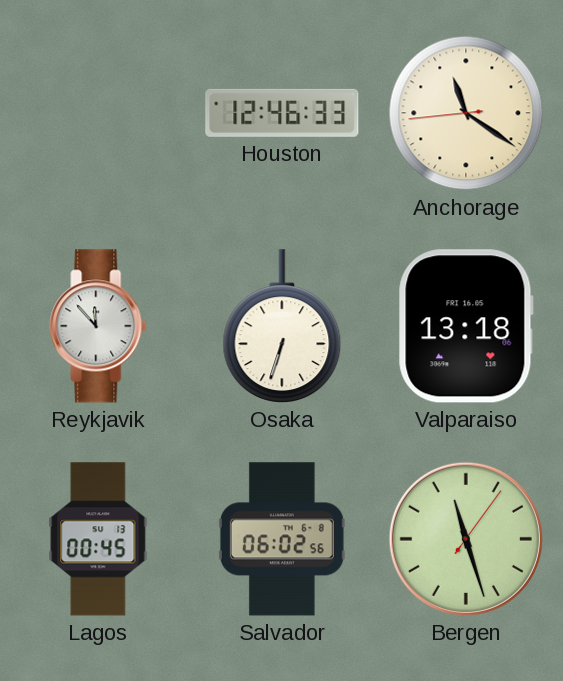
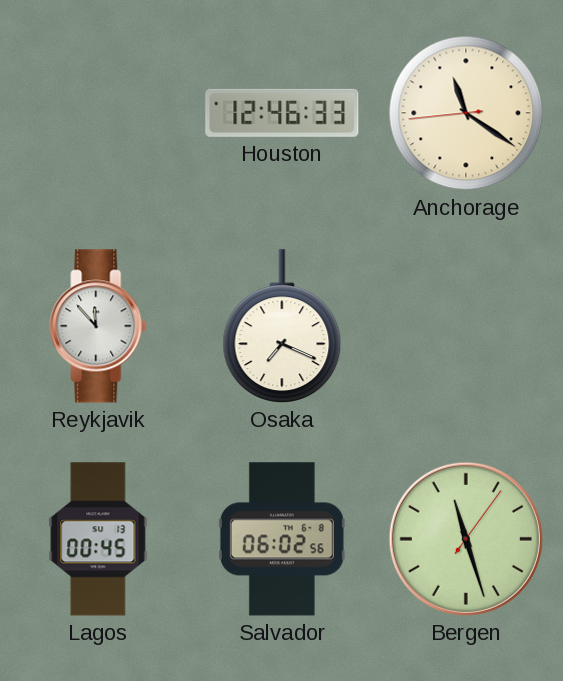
Osaka: 6:33 -> 7:19 (282, 326)
Valparaiso: 13:18 -> none (466, 326)
